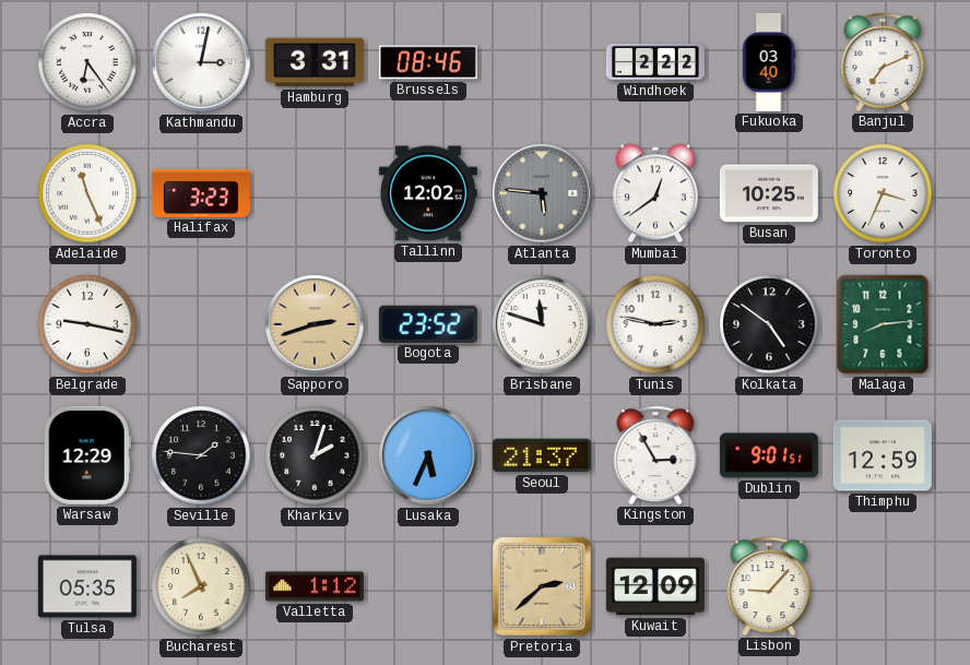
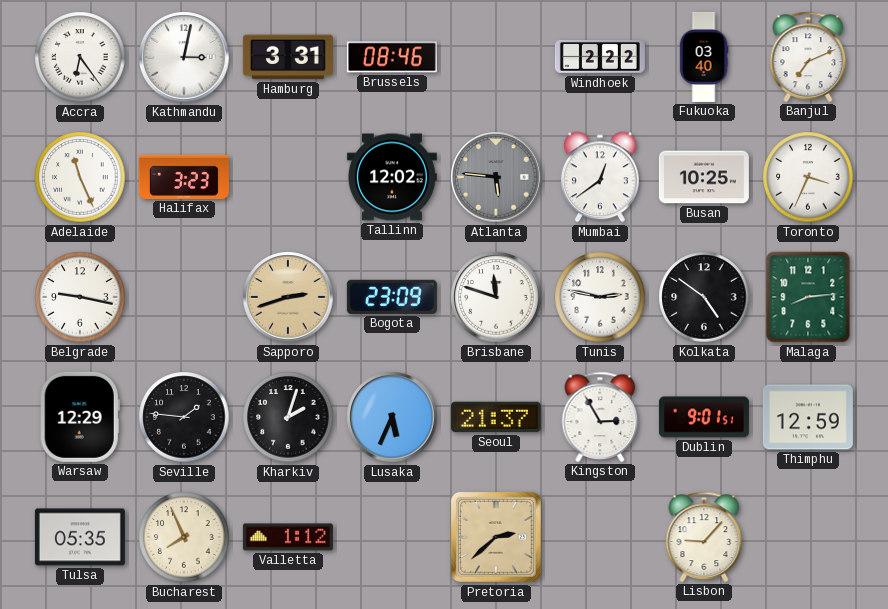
Bogota: 23:52 -> 23:09 (392, 297)
Kuwait: 12:09 -> none (655, 586)
